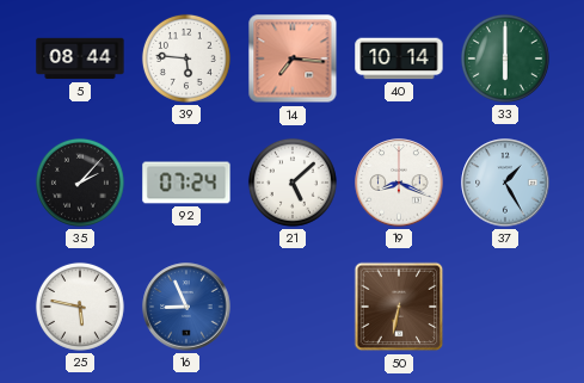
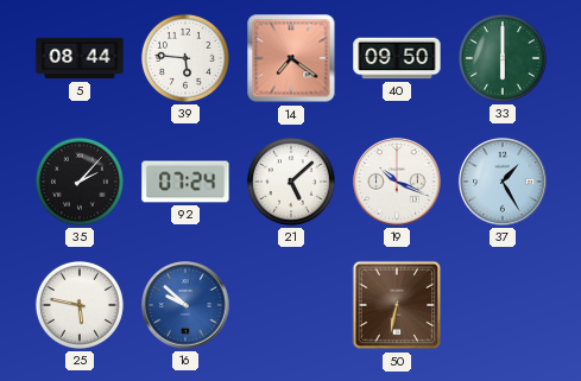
14: 7:16 -> 7:21 (291, 58)
40: 10:14 -> 09:50 (397, 58)
19: 8:19 -> 10:19 (397, 182)
16: 8:56 -> 9:52 (185, 305)
